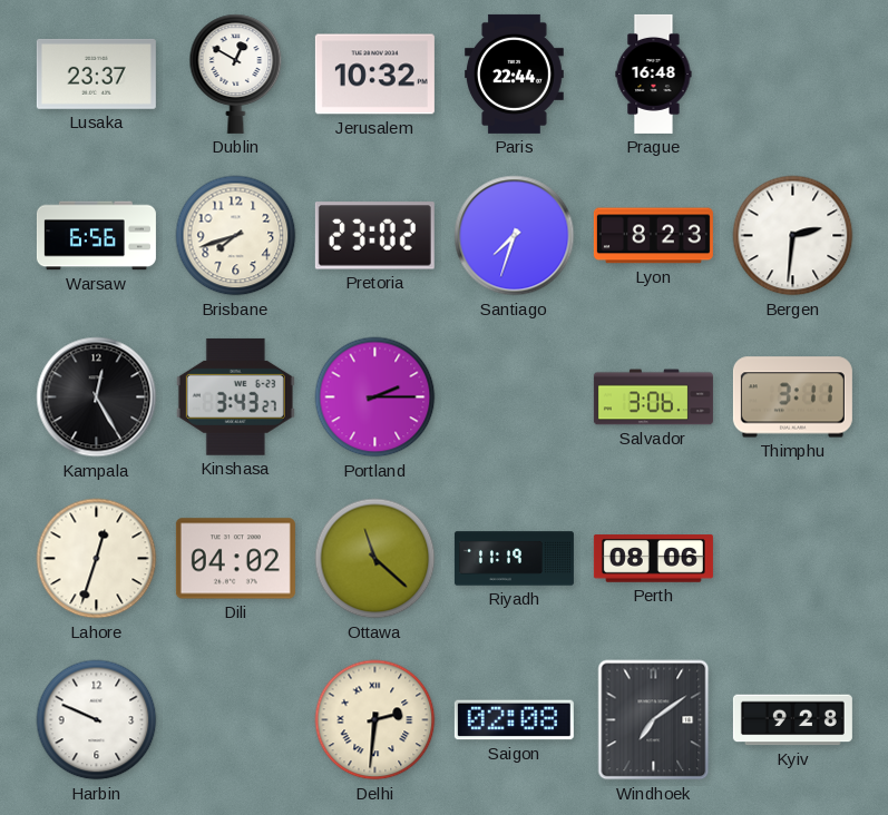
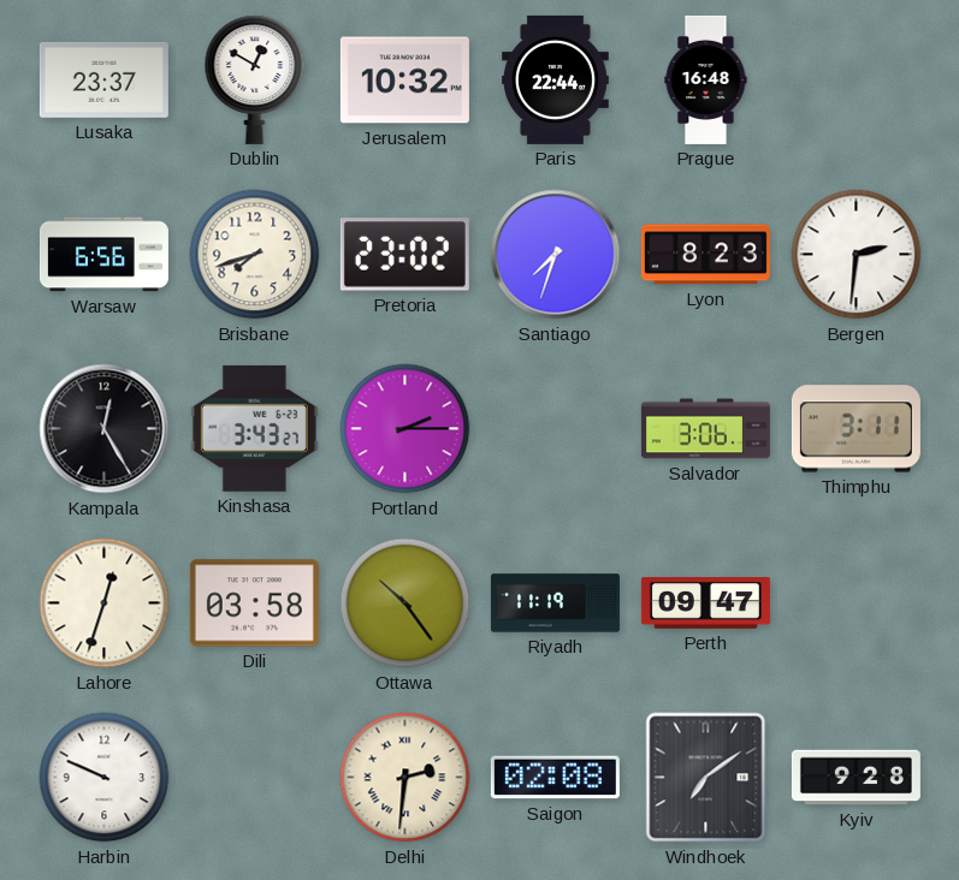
Dili: 04:02 -> 03:58 (254, 603)
Ottawa: 11:22 -> 10:24 (405, 603)
Perth: 08:06 -> 09:47 (705, 603)
